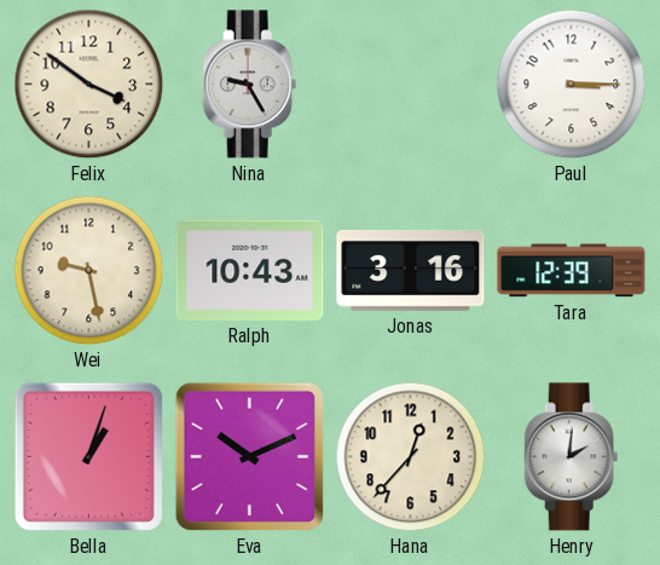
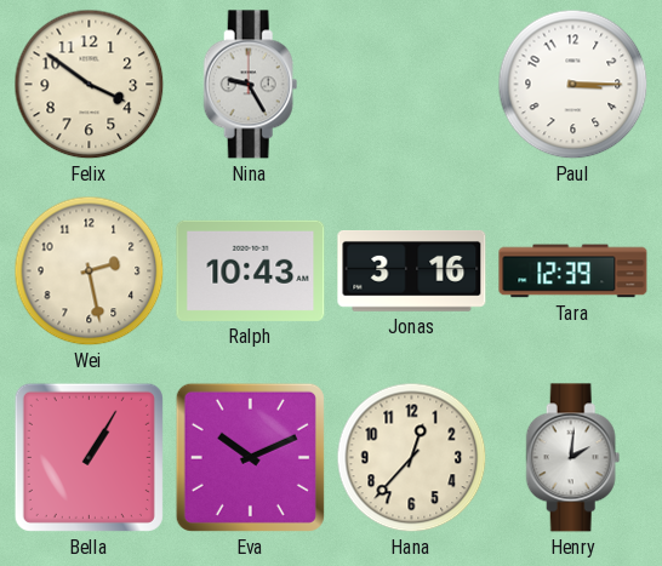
Wei: 9:28 -> 2:28 (90, 271)
Bella: 1:03 -> 1:05 (89, 457)
